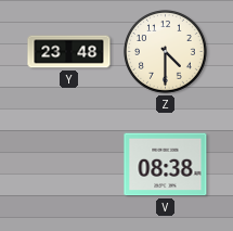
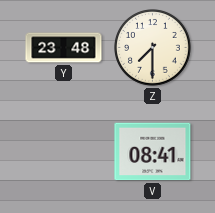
Z: 4:30 -> 7:30 (153, 48)
V: 08:38 -> 08:41 (153, 152)
